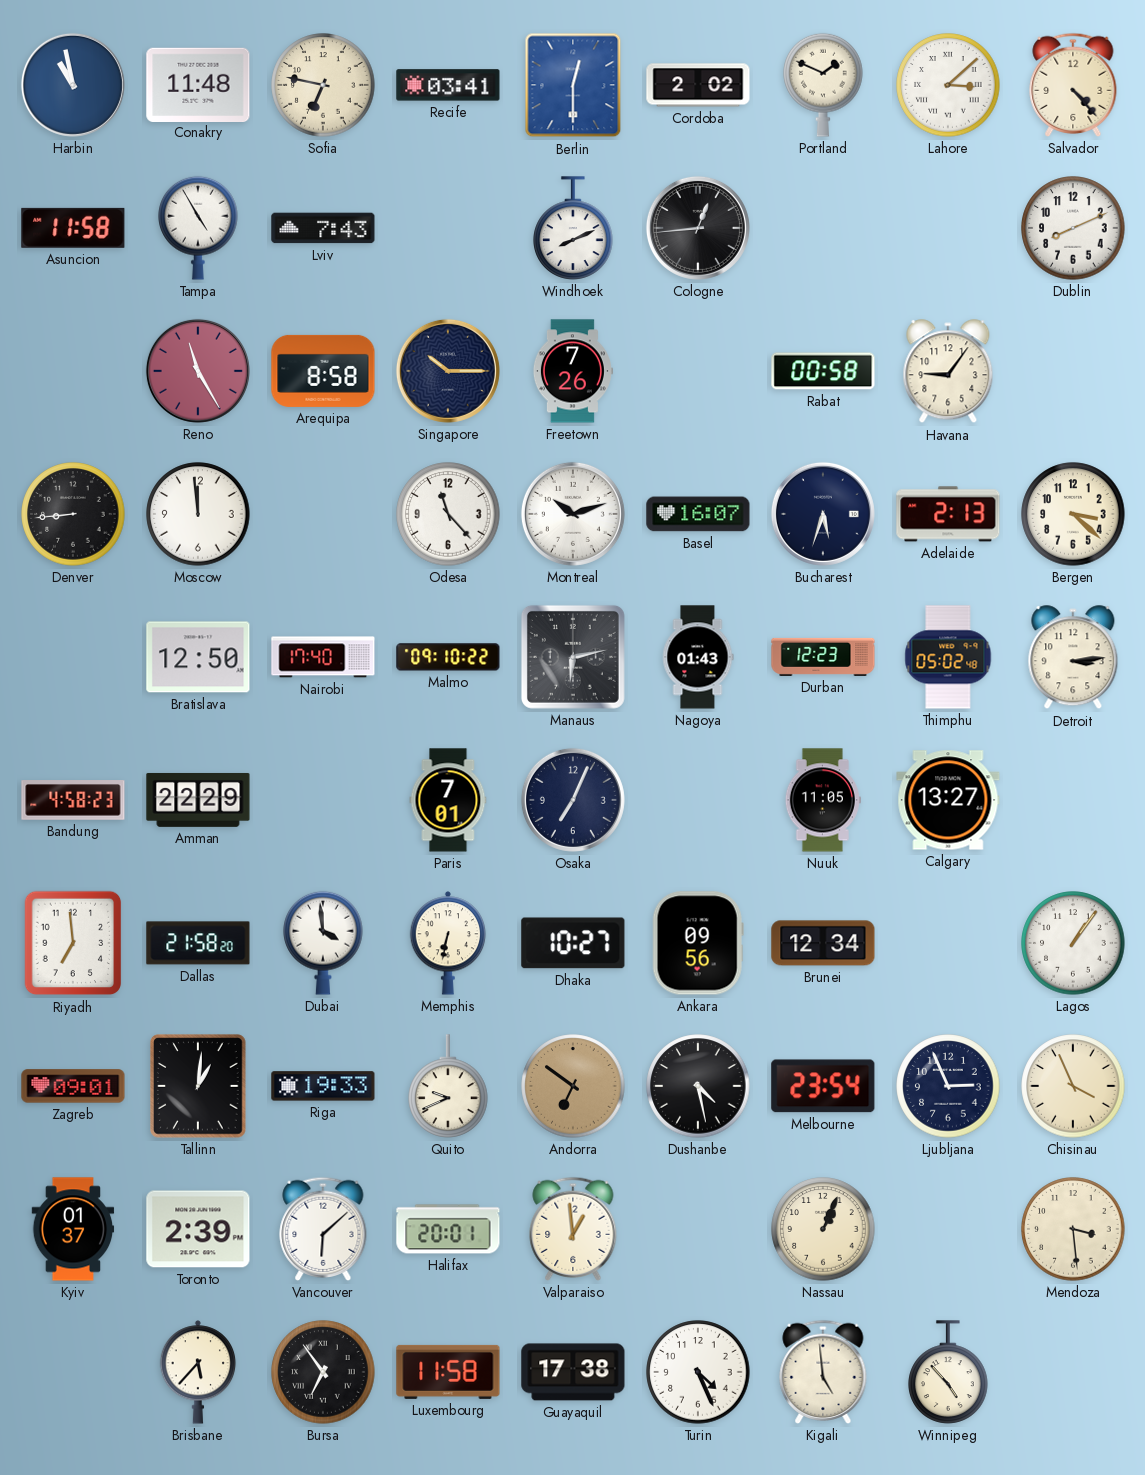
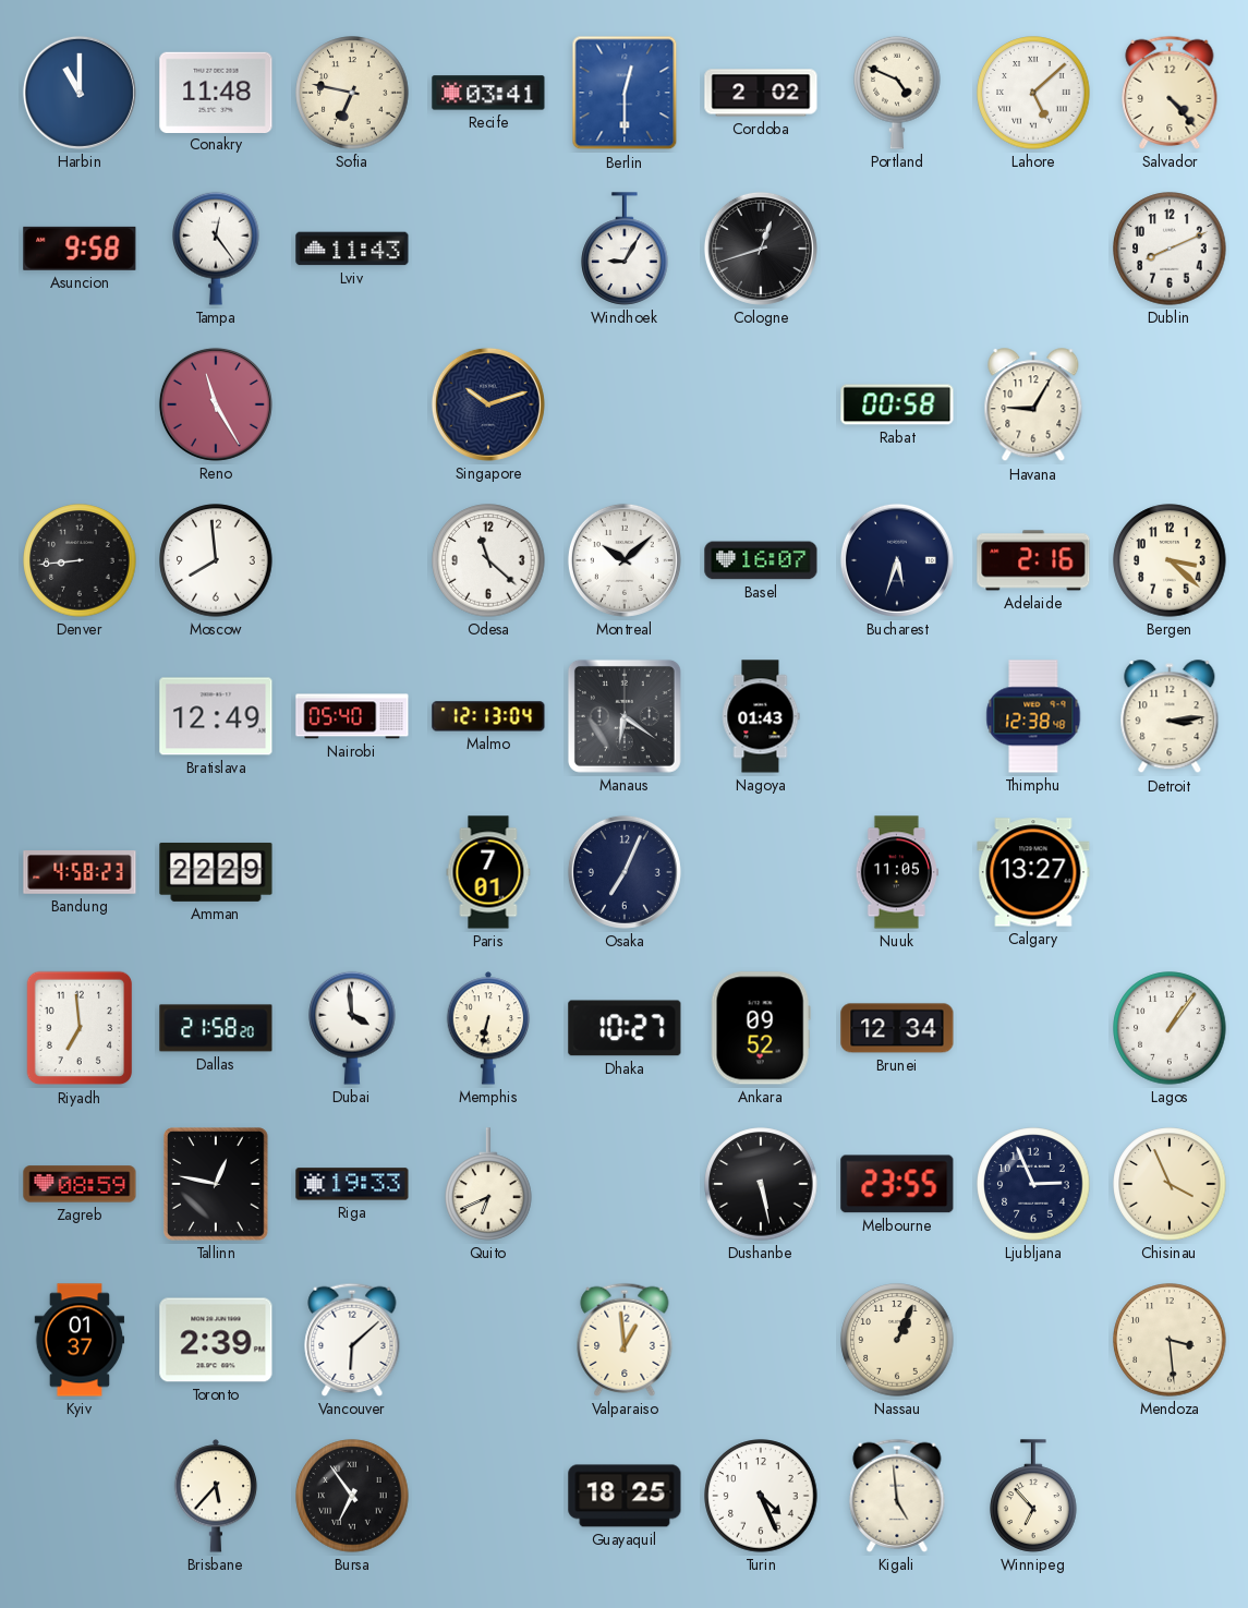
Harbin: 10:58 -> 11:00 (80, 93)
Portland: 1:49 -> 4:49 (897, 93)
Lahore: 3:08 -> 5:08 (1033, 93)
Asuncion: 11:58 -> 9:58 (80, 249)
Tampa: 4:55 -> 12:24 (216, 249)
Lviv: 7:43 -> 11:43 (352, 249)
Windhoek: 8:11 -> 9:05 (625, 249)
Cologne: 12:44 -> 12:42 (761, 249)
Arequipa: 8:58 -> none (323, 371)
Singapore: 10:15 -> 10:12 (488, 404)
Freetown: 7:26 -> none (572, 371)
Havana: 9:06 -> 9:05 (1033, 406)
Moscow: 11:59 -> 7:59 (216, 560)
Odesa: 11:23 -> 11:22 (488, 560)
Montreal: 10:12 -> 10:08 (625, 560)
Adelaide: 2:13 -> 2:16 (1033, 560)
Bratislava: 12:50 -> 12:49 (216, 716)
Nairobi: 17:40 -> 05:40 (352, 716)
Malmo: 09:10 -> 12:13 (488, 716)
Manaus: 6:13 -> 6:21 (625, 716)
Durban: 12:23 -> none (823, 657)
Thimphu: 05:02 -> 12:38 (1033, 716)
Ankara: 09:56 -> 09:52 (761, 1028)
Zagreb: 09:01 -> 08:59 (80, 1184)
Tallinn: 1:01 -> 12:47 (216, 1184)
Quito: 9:41 -> 6:41 (488, 1184)
Andorra: 6:51 -> none (573, 1086)
Dushanbe: 4:28 -> 5:28 (761, 1184)
Melbourne: 23:54 -> 23:55 (897, 1184)
Halifax: 20:01 -> none (448, 1229)
Luxembourg: 11:58 -> none (448, 1372)
Guayaquil: 17:38 -> 18:25 (625, 1496)
Winnipeg: 4:53 -> 6:53 (1033, 1496)
